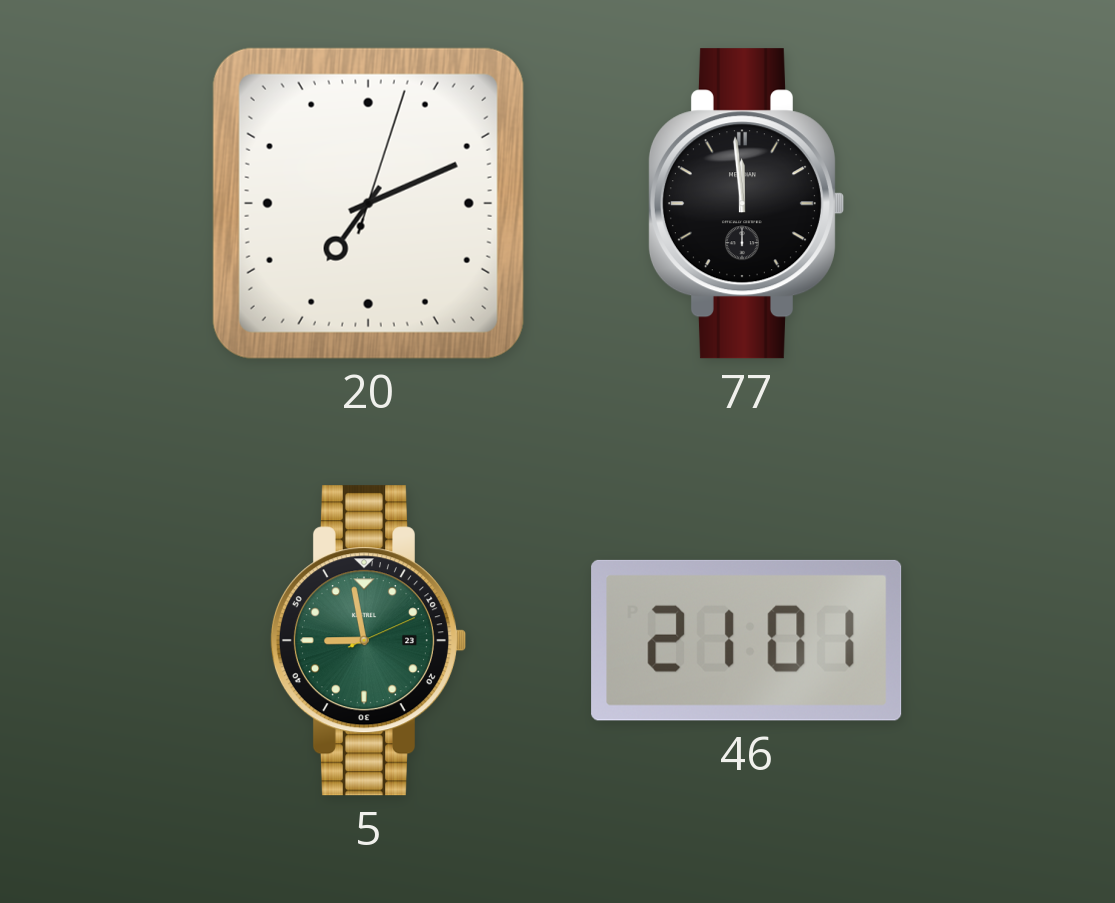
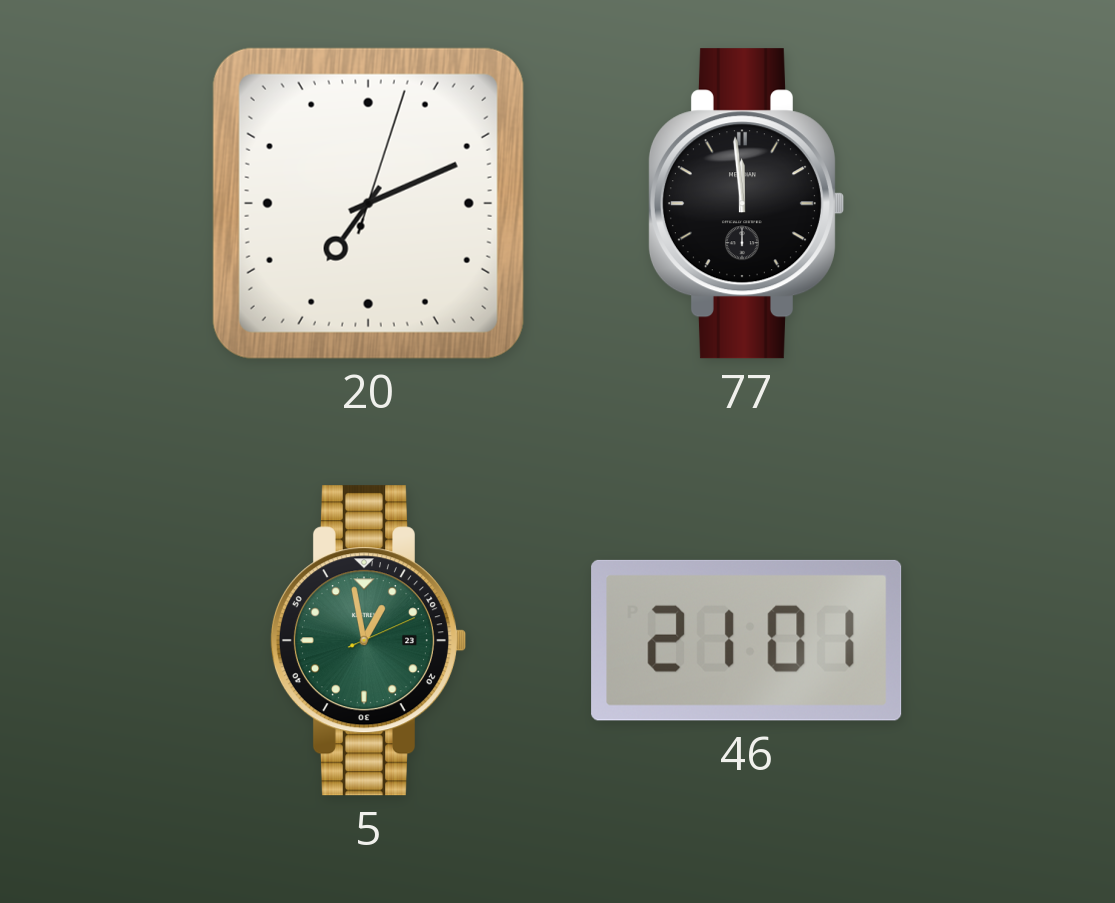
5: 8:58 -> 12:58 (368, 641)
